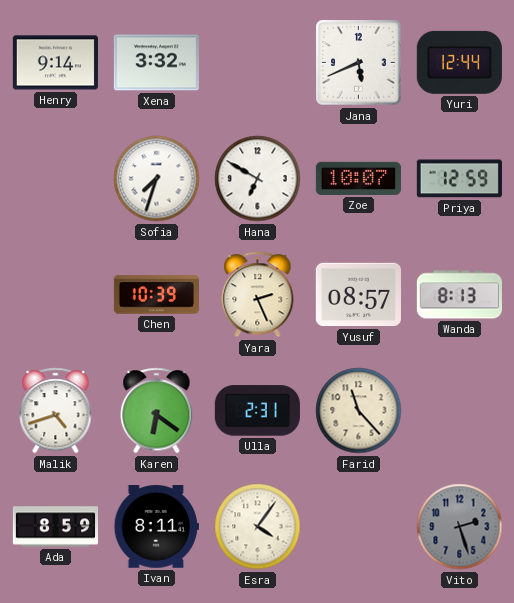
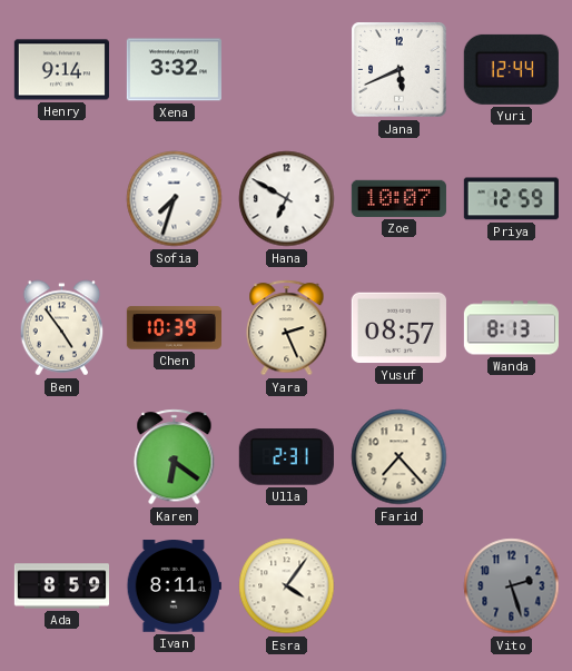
Ben: none -> 4:54 (62, 328)
Malik: 4:42 -> none (56, 411)
Farid: 11:23 -> 7:23 (400, 457)
